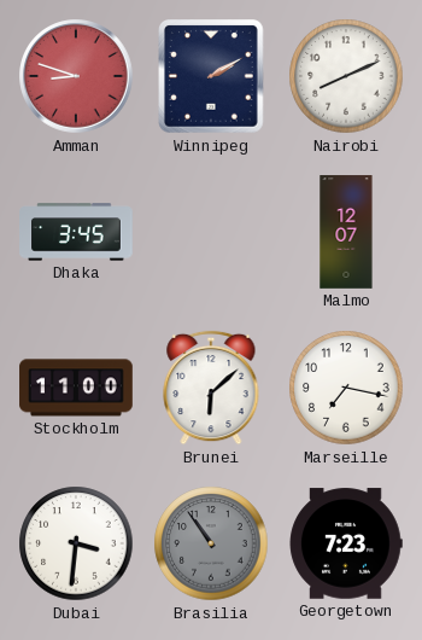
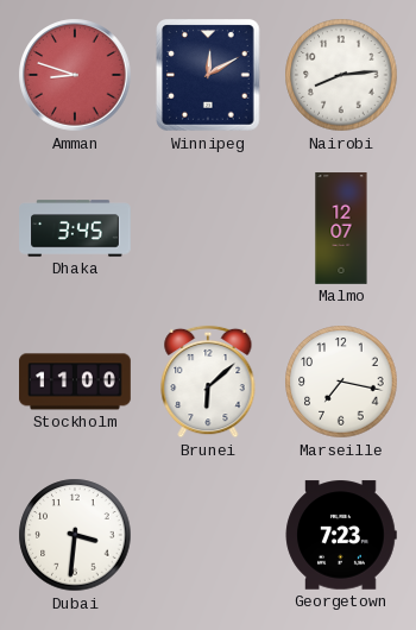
Winnipeg: 2:10 -> 12:10 (209, 75)
Nairobi: 8:11 -> 8:14 (341, 75)
Brasilia: 10:54 -> none (211, 543)
